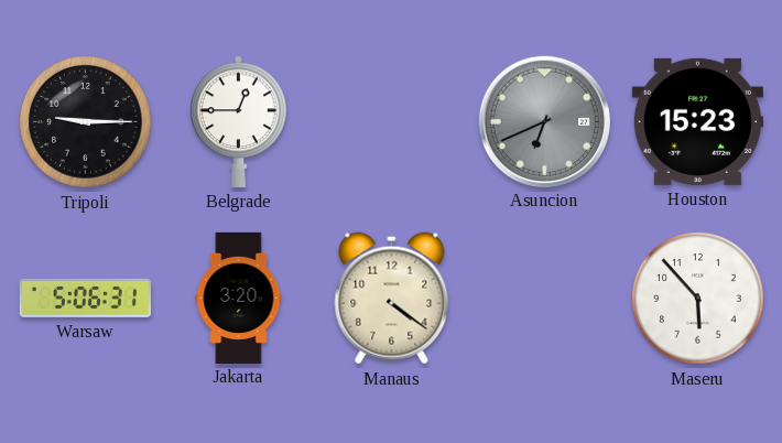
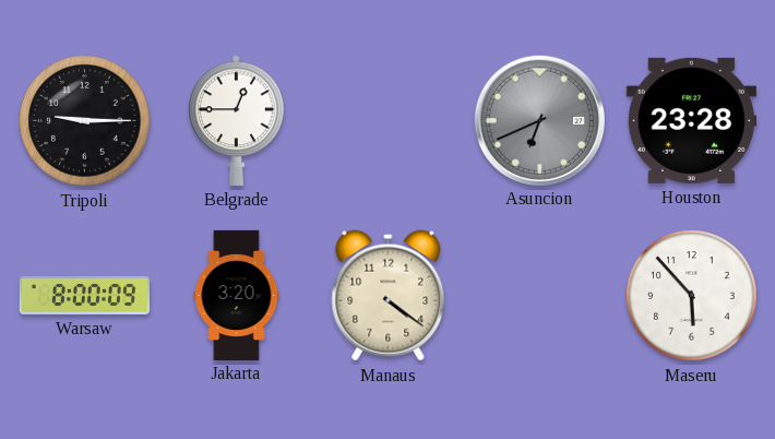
Houston: 15:23 -> 23:28 (691, 120)
Warsaw: 5:06 -> 8:00 (84, 295)
